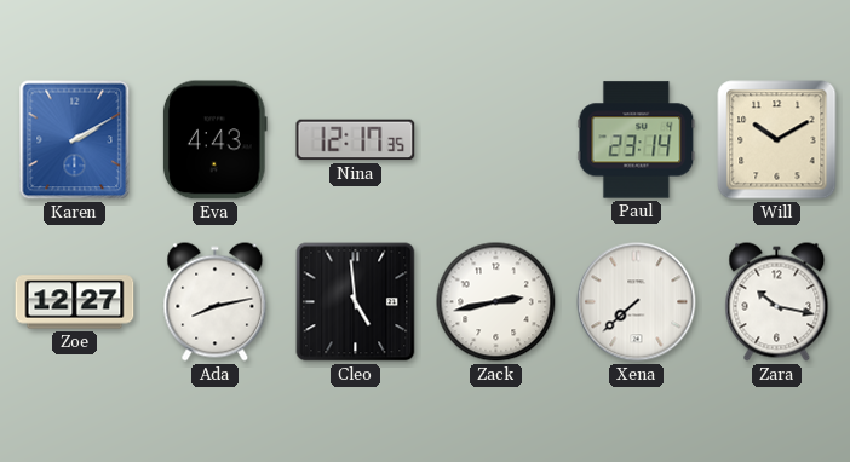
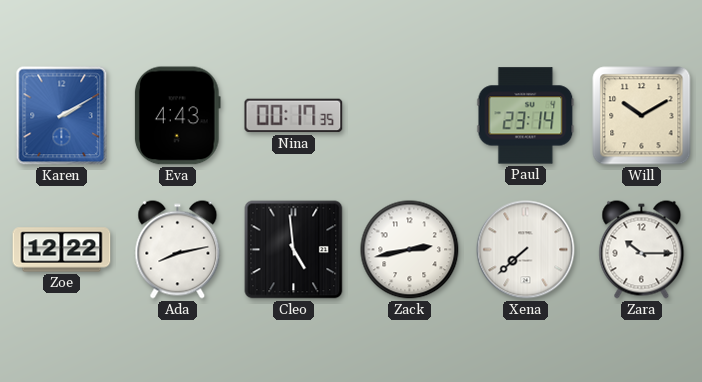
Nina: 12:17 -> 00:17 (294, 116)
Zoe: 12:27 -> 12:22 (62, 250)
Zara: 10:17 -> 10:15 (642, 250)
